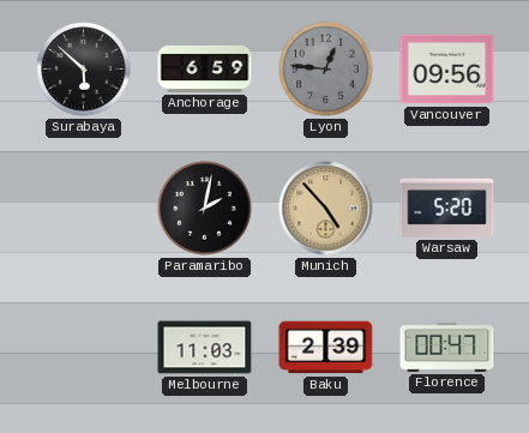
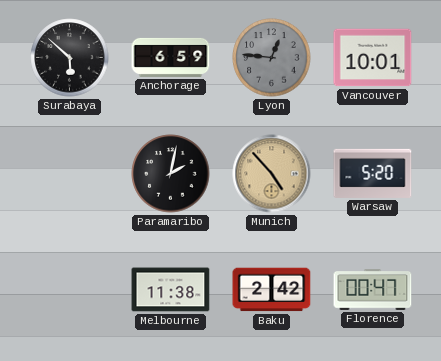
Vancouver: 09:56 -> 10:01 (373, 58)
Melbourne: 11:03 -> 11:38 (171, 290)
Baku: 2:39 -> 2:42 (272, 290)
